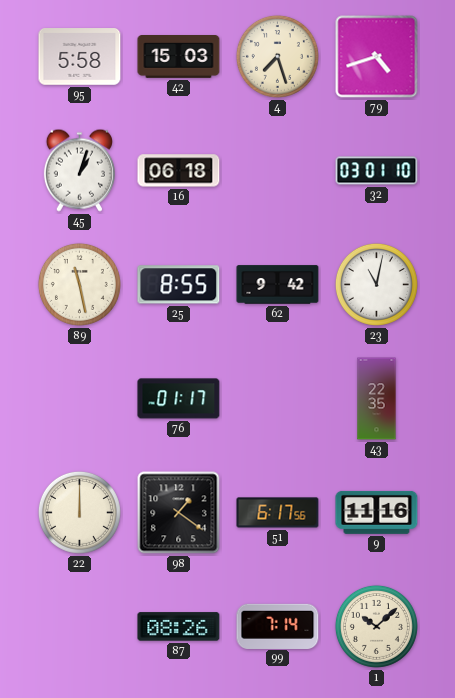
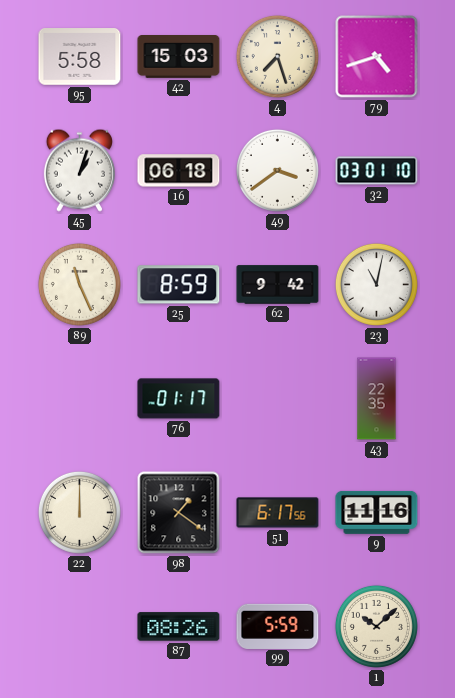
49: none -> 3:39 (277, 170)
89: 11:28 -> 11:26 (79, 284)
25: 8:55 -> 8:59 (179, 285)
99: 7:14 -> 5:59 (278, 626)
